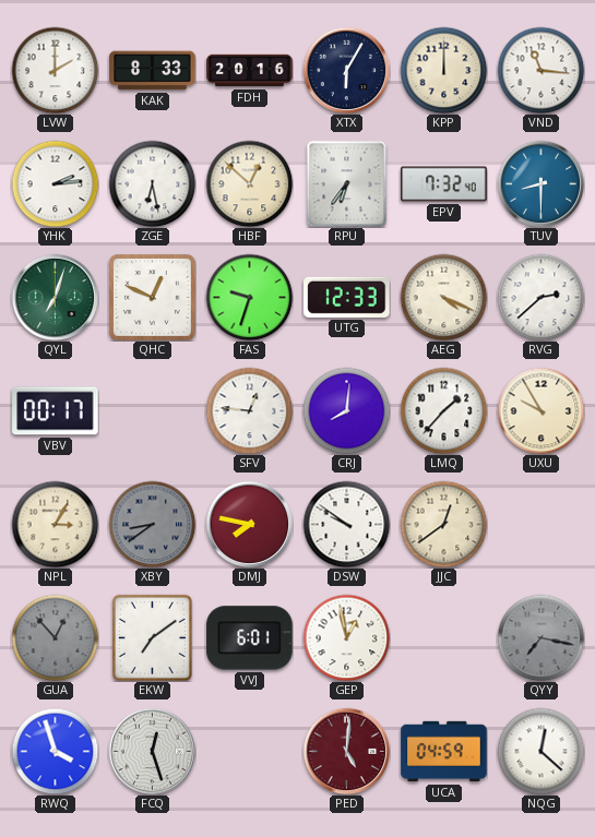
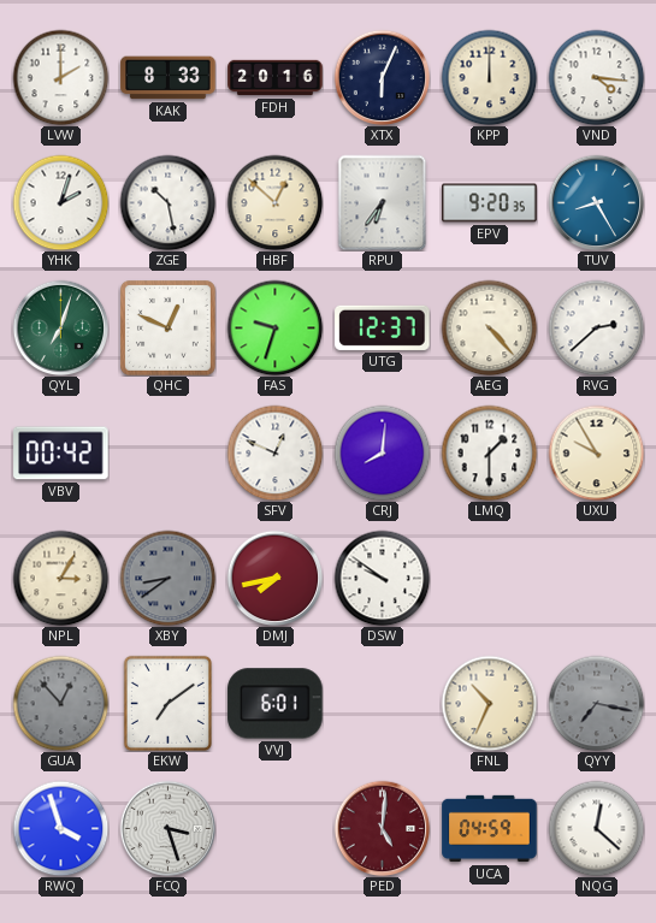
XTX: 6:05 -> 6:04 (382, 77)
VND: 11:16 -> 4:16 (596, 77)
YHK: 2:14 -> 2:03 (60, 202)
ZGE: 6:28 -> 10:28 (167, 202)
EPV: 7:32 -> 9:20 (490, 203)
TUV: 8:30 -> 8:25 (596, 202)
UTG: 12:33 -> 12:37 (383, 327)
AEG: 4:19 -> 4:23 (489, 327)
VBV: 00:17 -> 00:42 (61, 454)
SFV: 12:46 -> 12:49 (274, 452)
LMQ: 1:37 -> 1:30 (489, 452)
DMJ: 7:47 -> 7:43 (274, 578)
JJC: 12:39 -> none (443, 524)
GEP: 12:58 -> none (346, 637)
FNL: none -> 10:34 (489, 703)
FCQ: 12:27 -> 3:27 (167, 828)
